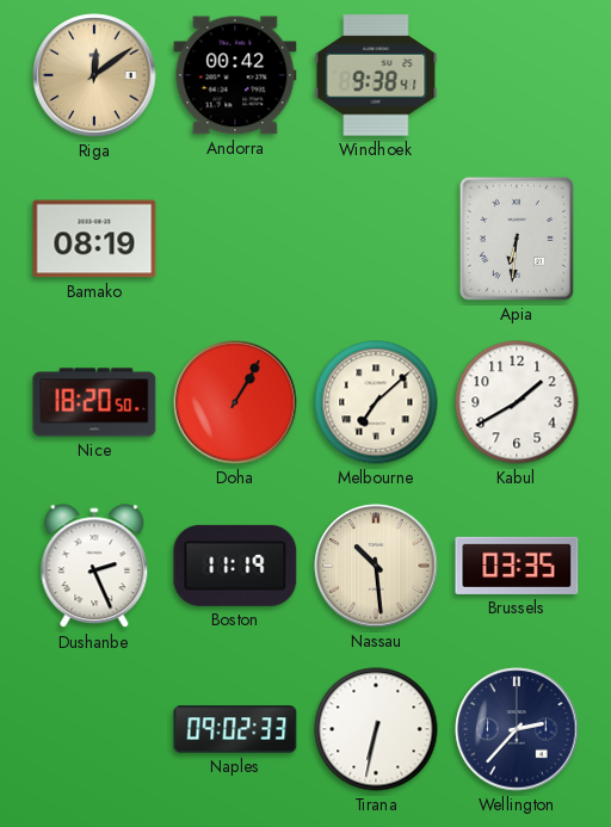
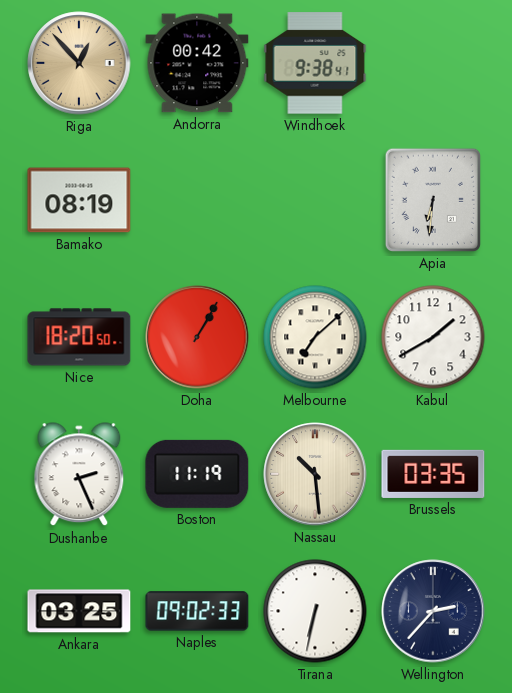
Riga: 12:09 -> 12:53 (79, 63)
Ankara: none -> 03:25 (79, 611)
